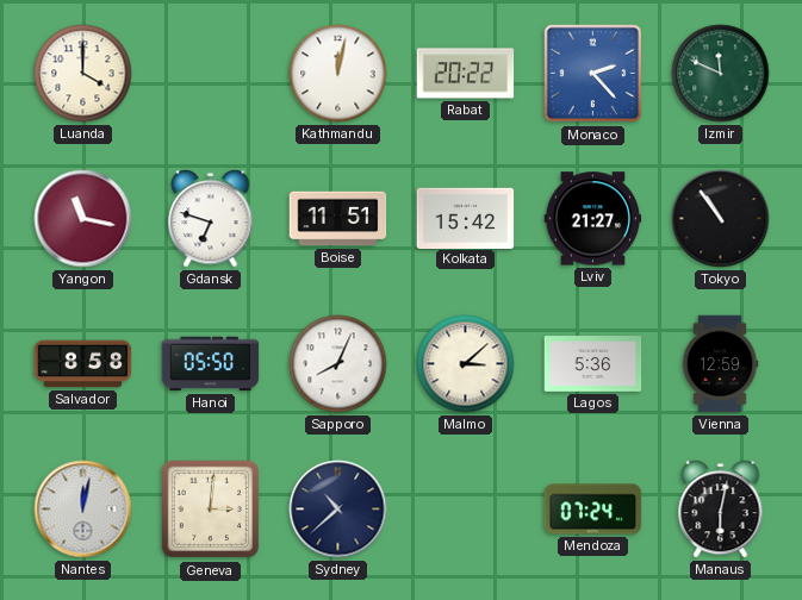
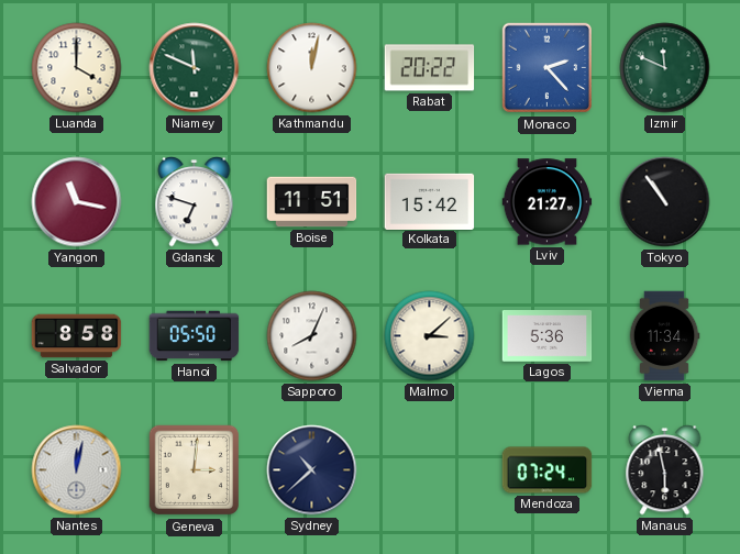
Niamey: none -> 11:49 (195, 68)
Vienna: 12:59 -> 11:34 (664, 336)
Manaus: 6:02 -> 5:58 (665, 470)
